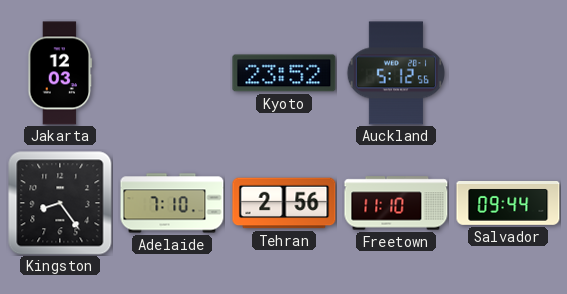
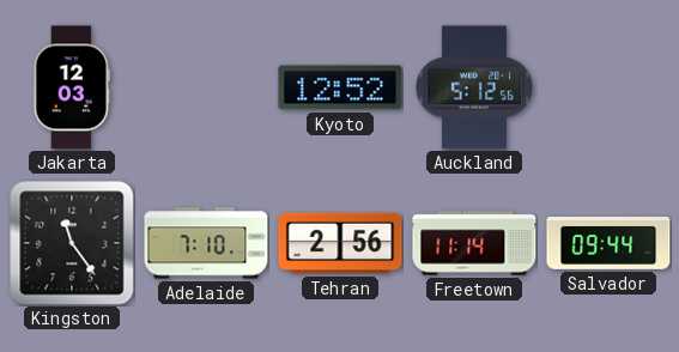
Kyoto: 23:52 -> 12:52 (340, 87)
Kingston: 8:24 -> 11:24 (72, 243)
Freetown: 11:10 -> 11:14 (474, 243)
